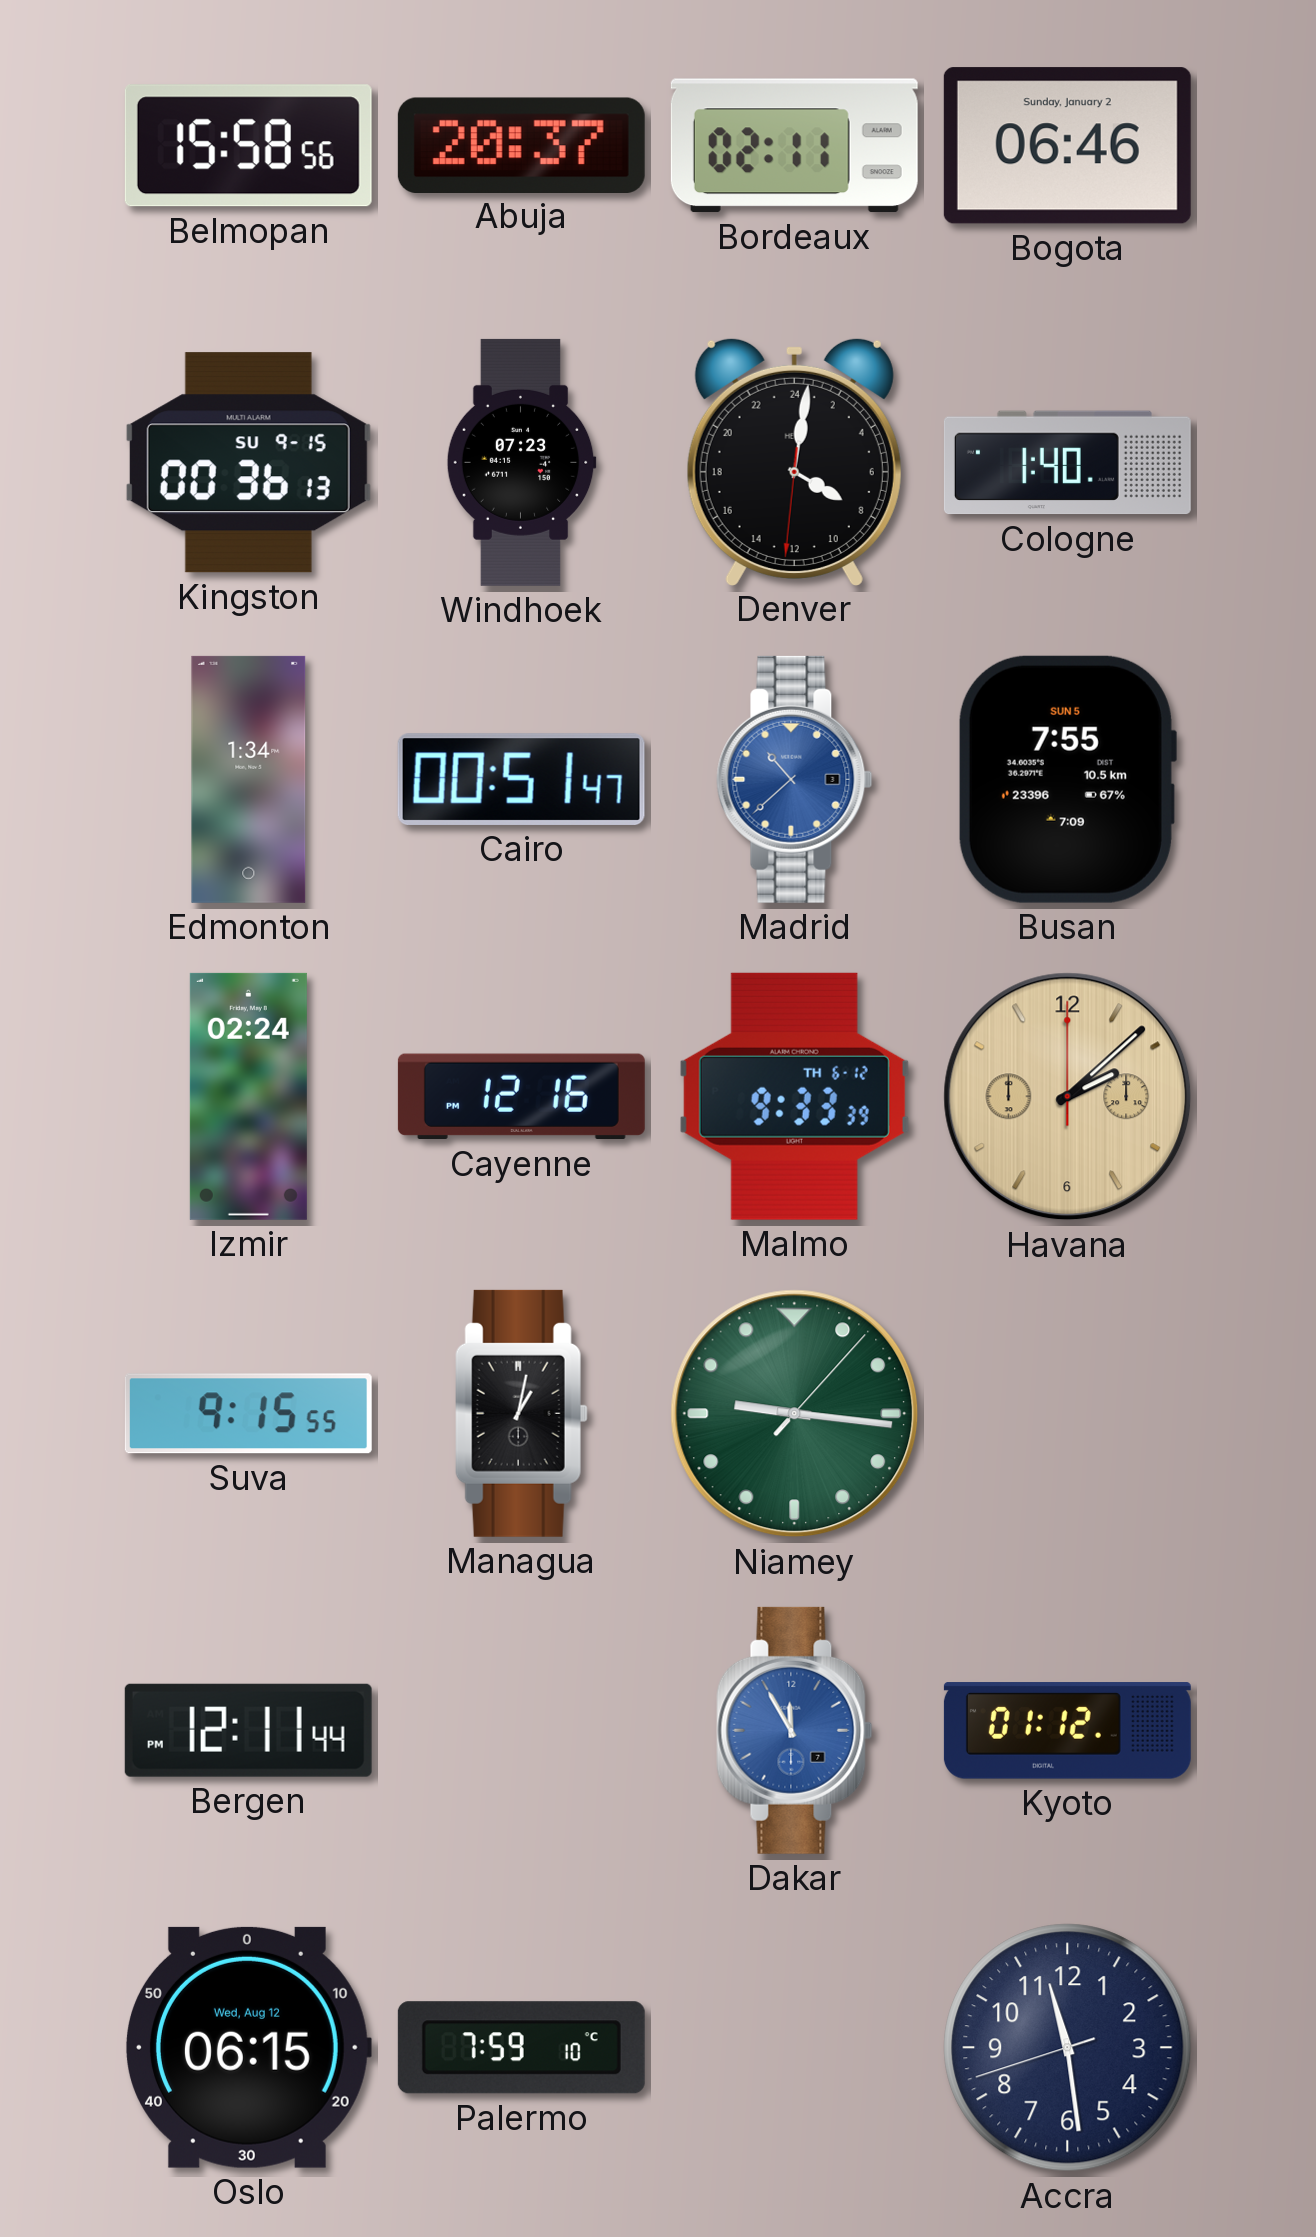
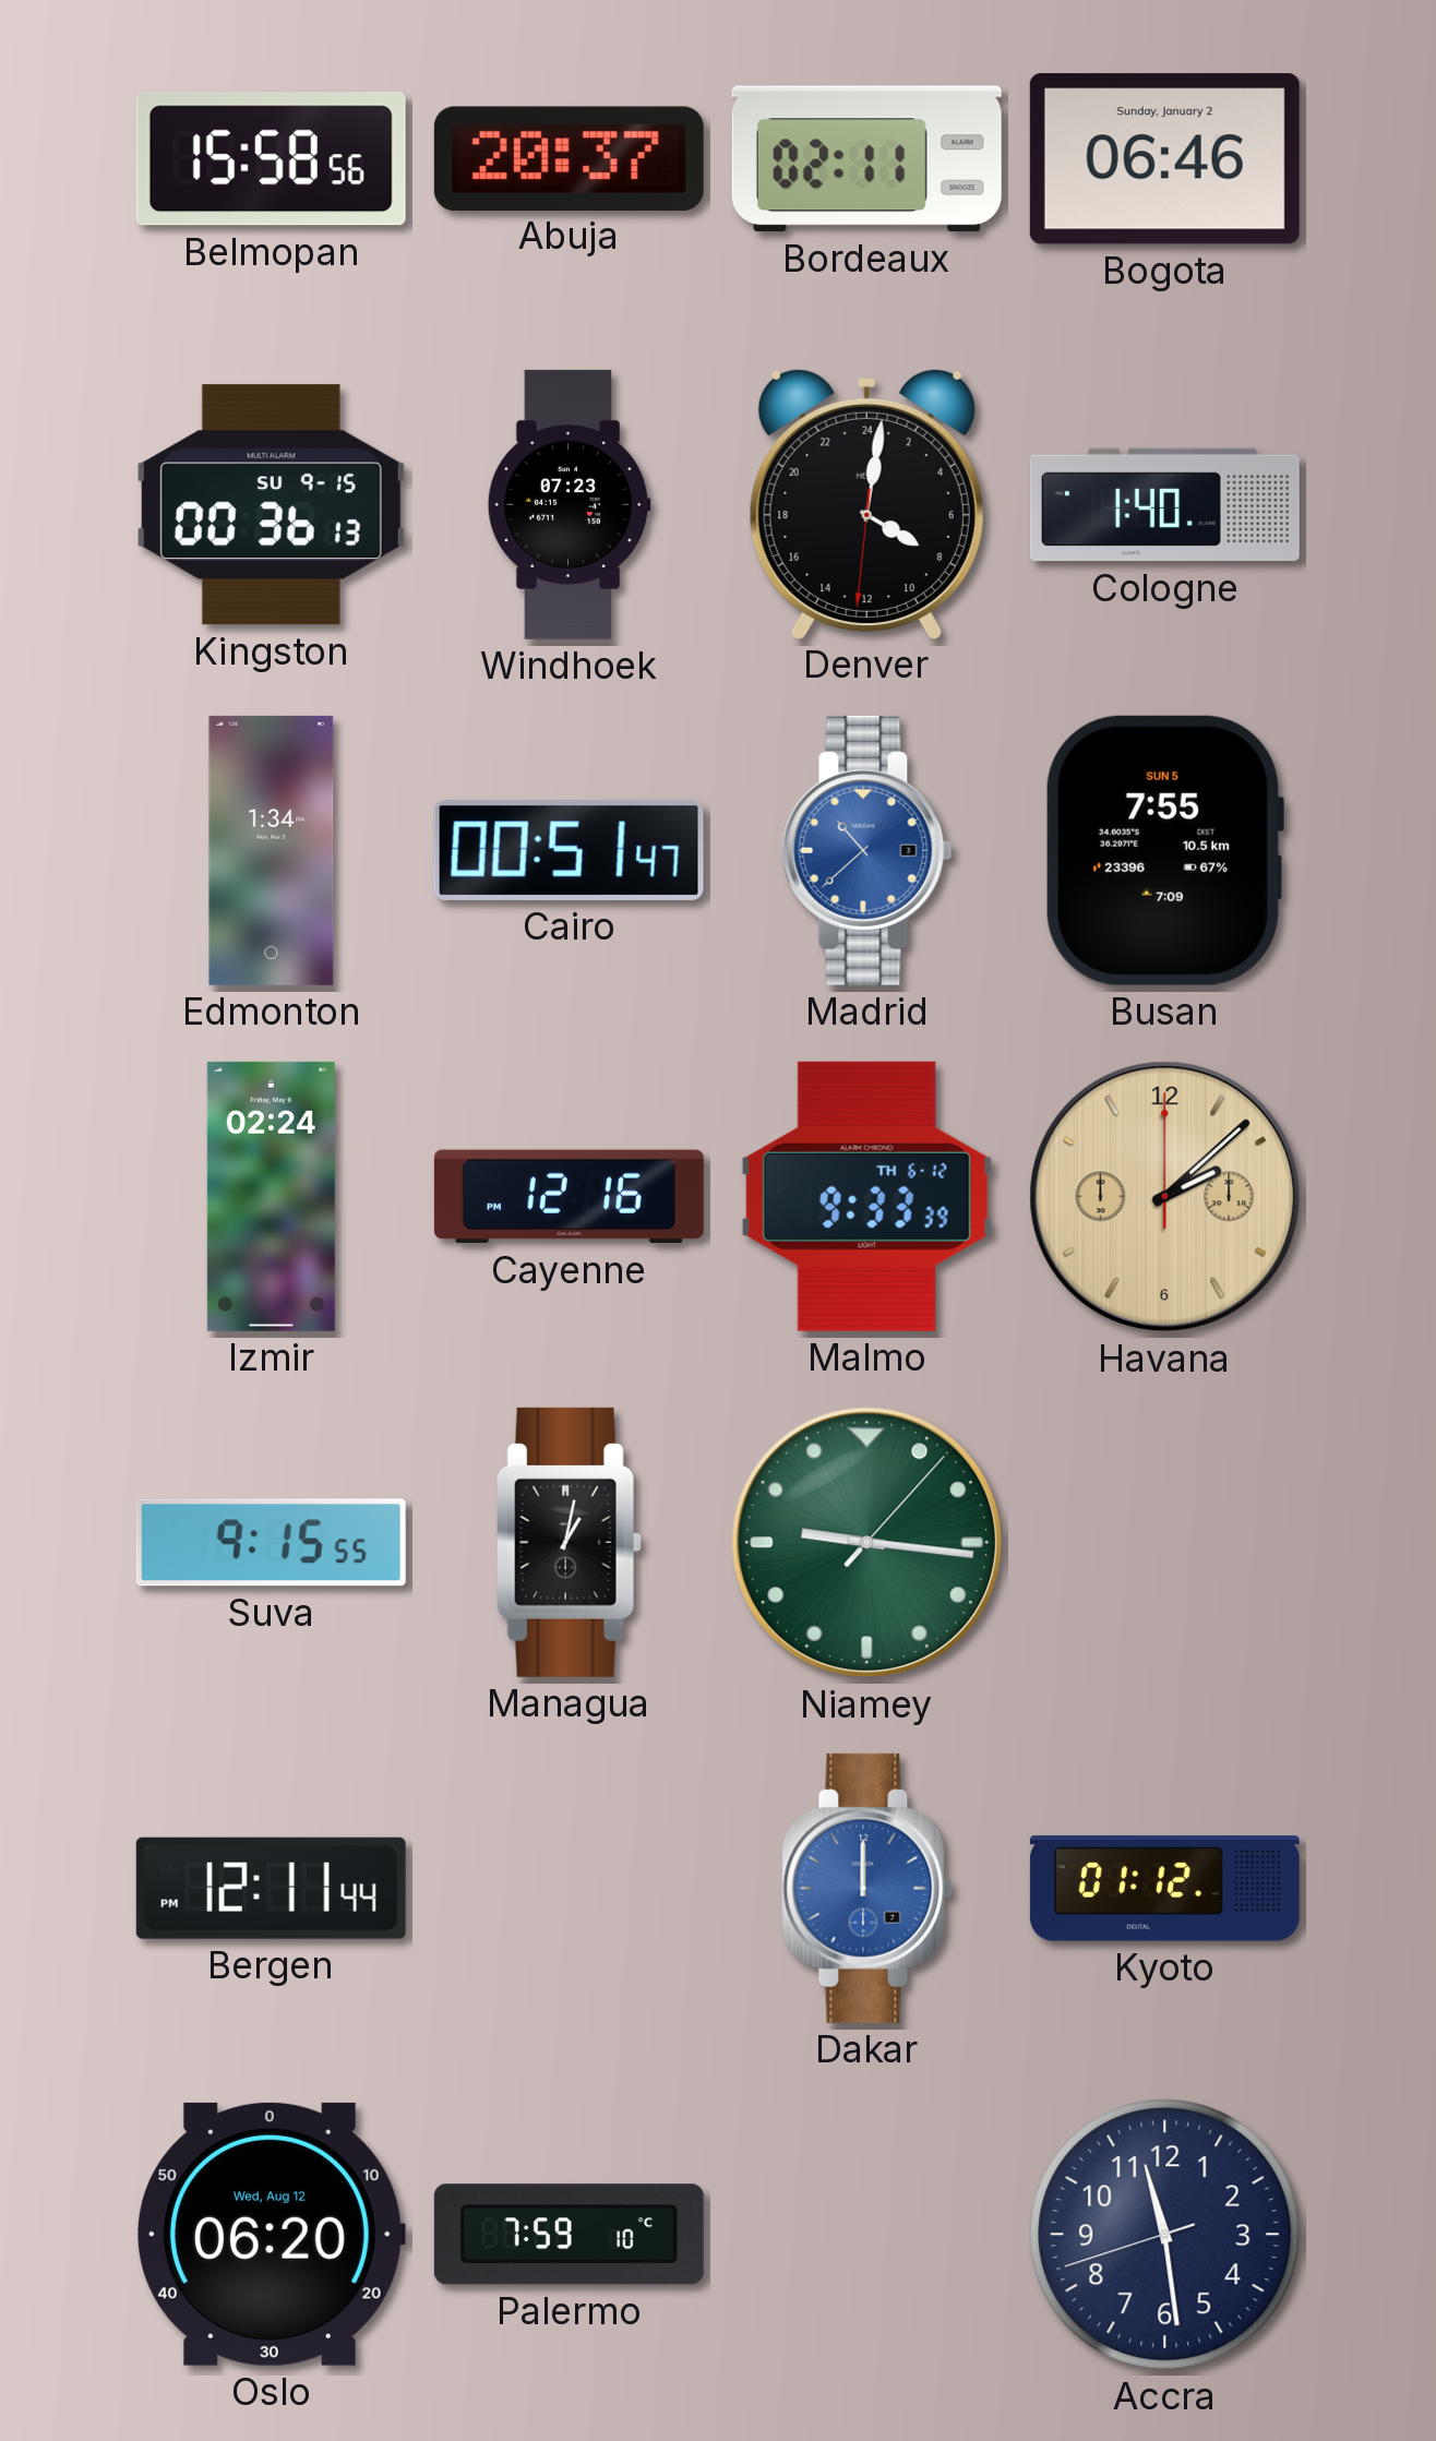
Dakar: 11:55 -> 12:00 (867, 1888)
Oslo: 06:15 -> 06:20 (271, 2234)
